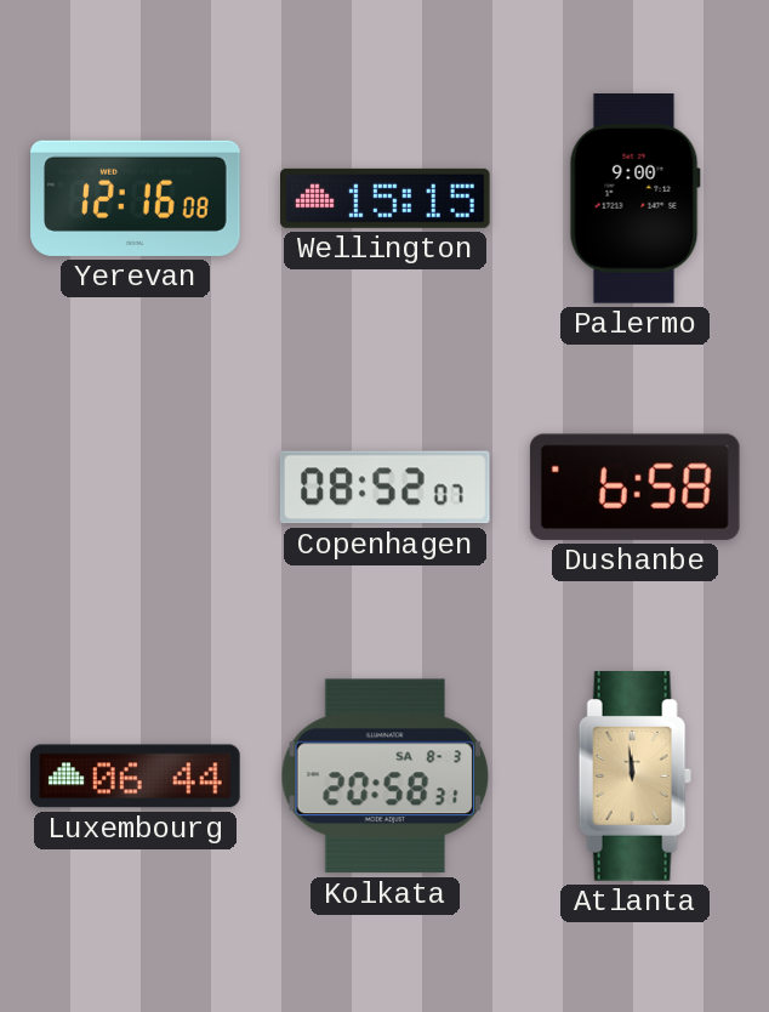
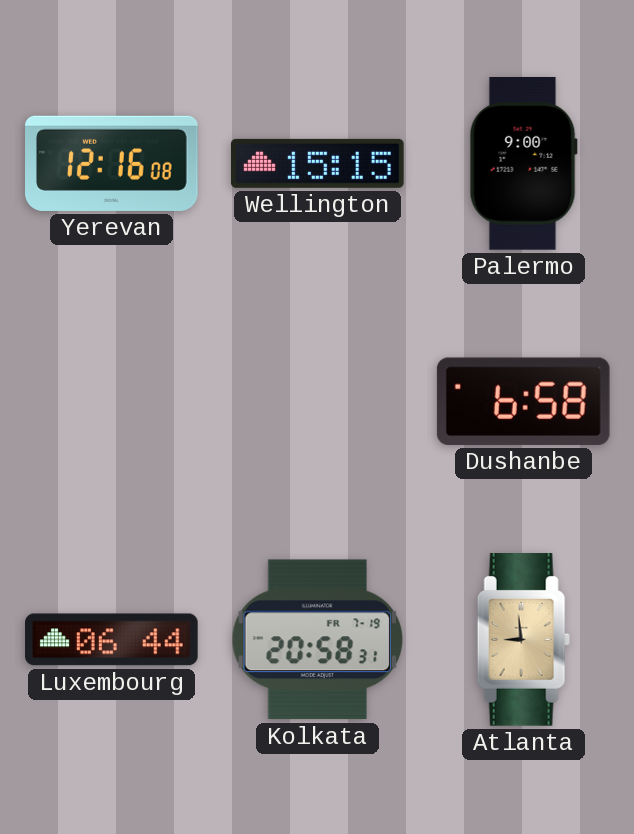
Copenhagen: 08:52 -> none (384, 488)
Kolkata date: SA 8-3 -> FR 7-19 (317, 640)
Atlanta: 11:59 -> 8:59 (523, 640)
